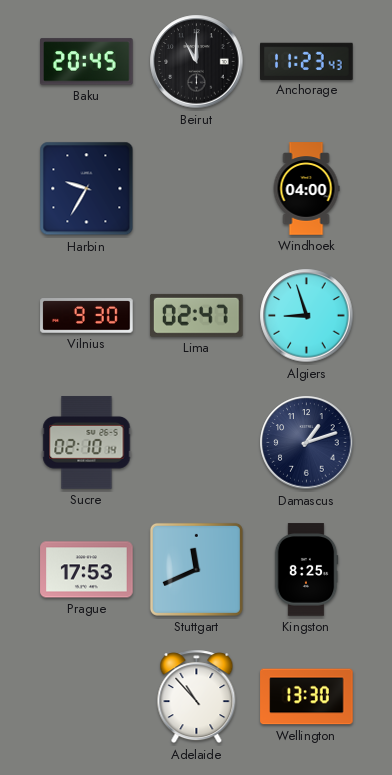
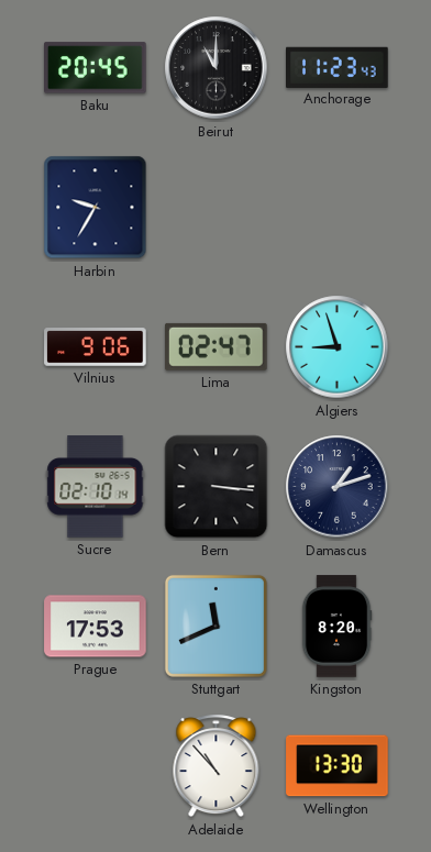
Windhoek: 04:00 -> none (306, 189)
Vilnius: 9:30 -> 9:06 (96, 347)
Bern: none -> 3:16 (217, 487)
Kingston: 8:25 -> 8:20 (336, 627)
